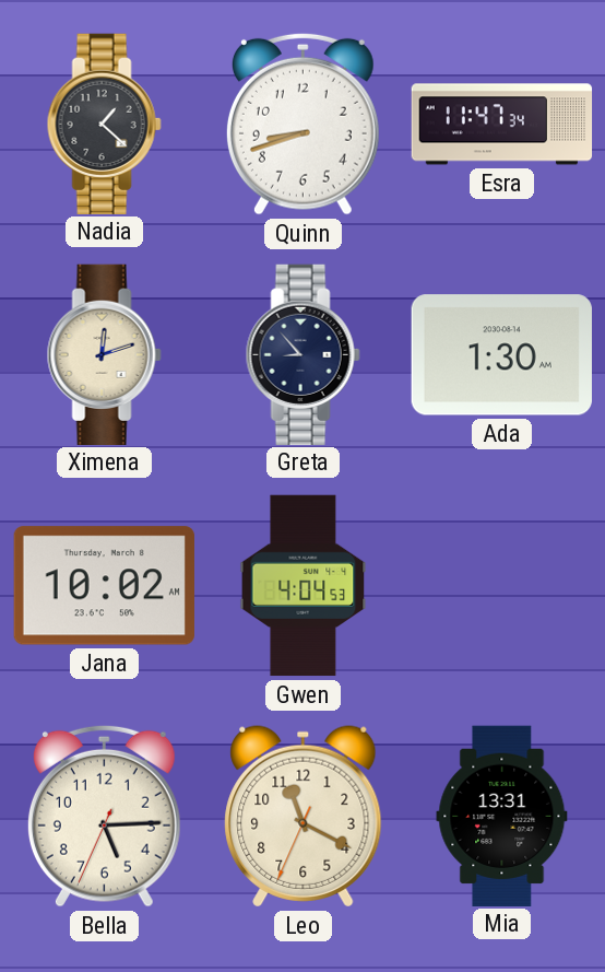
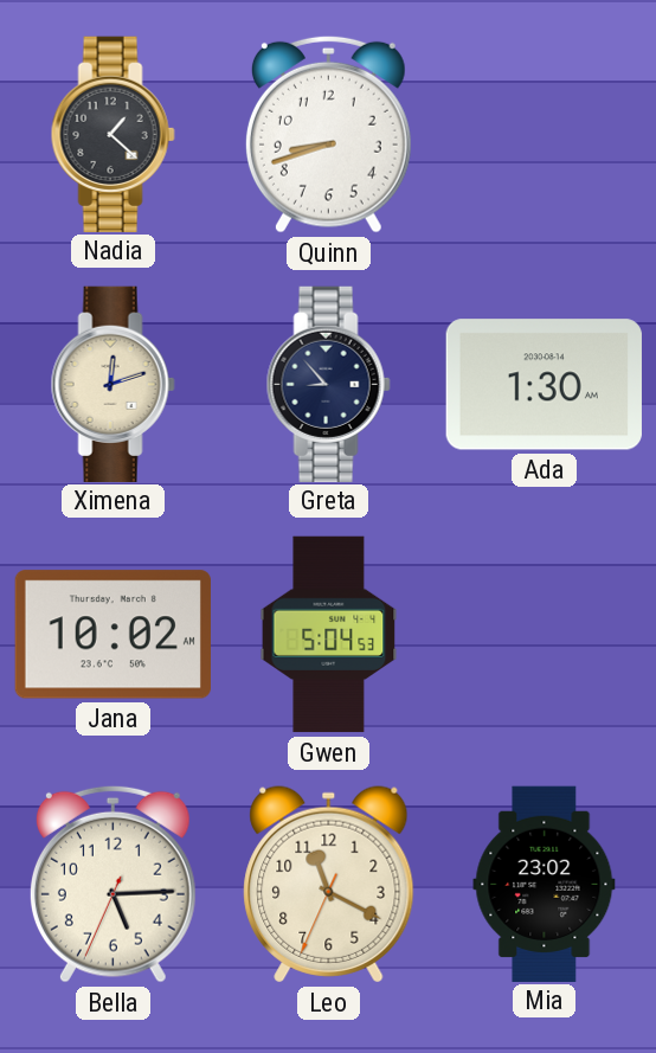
Esra: 11:47 -> none (502, 125)
Gwen: 4:04 -> 5:04 (329, 635)
Mia: 13:31 -> 23:02 (545, 884)
